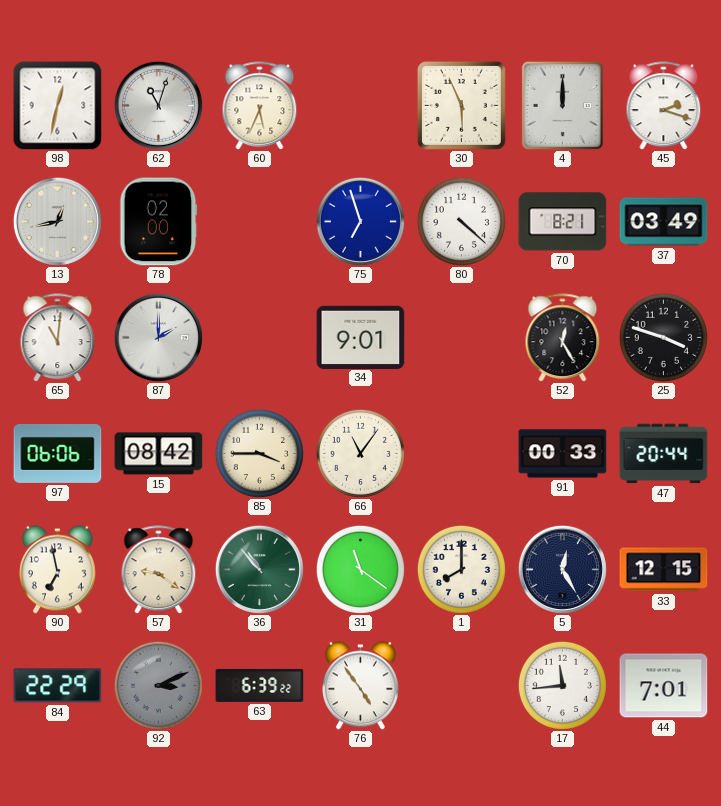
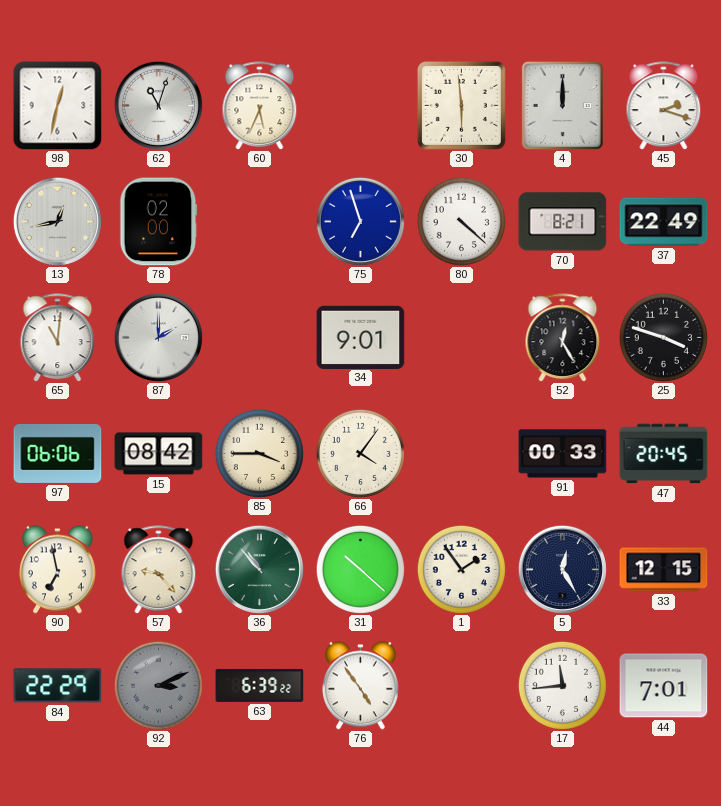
30: 5:56 -> 5:59 (461, 105)
37: 03:49 -> 22:49 (664, 222)
66: 11:06 -> 4:06 (360, 453)
47: 20:44 -> 20:45 (664, 454)
57: 9:21 -> 9:23 (159, 570)
31: 11:21 -> 10:22 (360, 569)
1: 8:00 -> 1:54 (461, 569)
